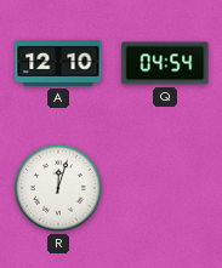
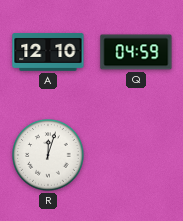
Q: 04:54 -> 04:59 (136, 52)
